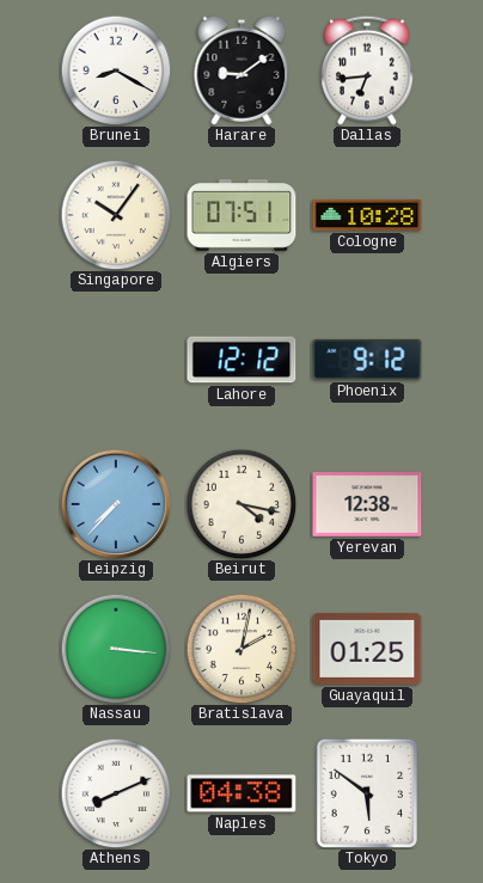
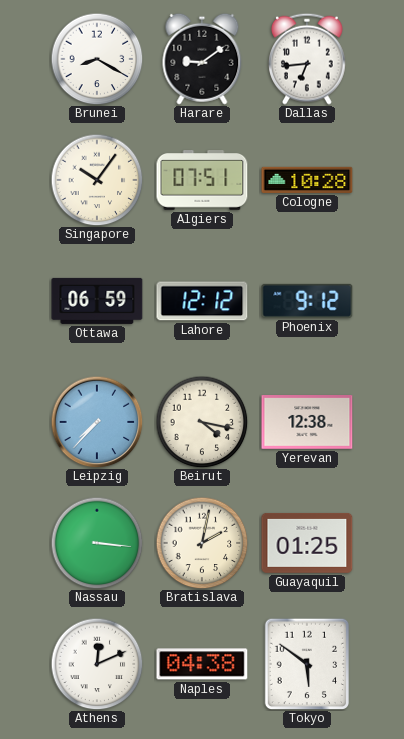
Ottawa: none -> 06:59 (97, 301)
Athens: 8:11 -> 12:11 (97, 664)
